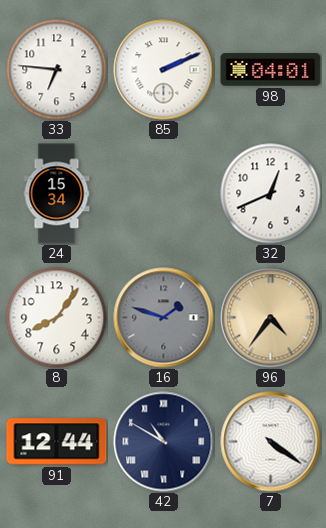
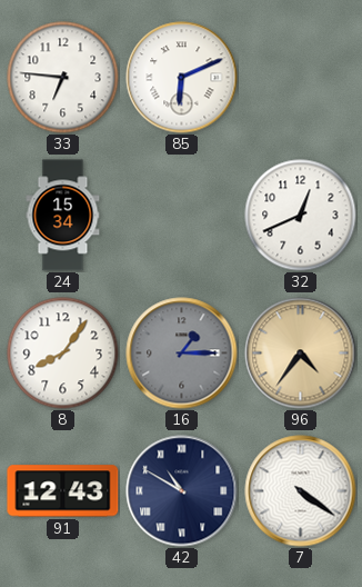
85: 2:11 -> 6:11 (182, 78)
98: 04:01 -> none (271, 70)
16: 1:48 -> 1:15 (182, 354)
91: 12:44 -> 12:43 (63, 491)
